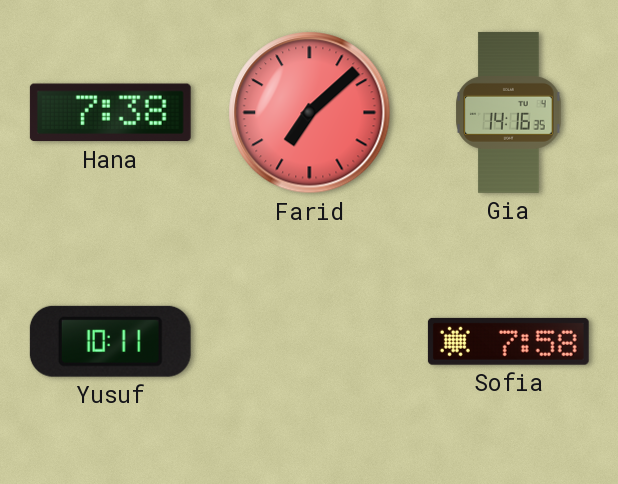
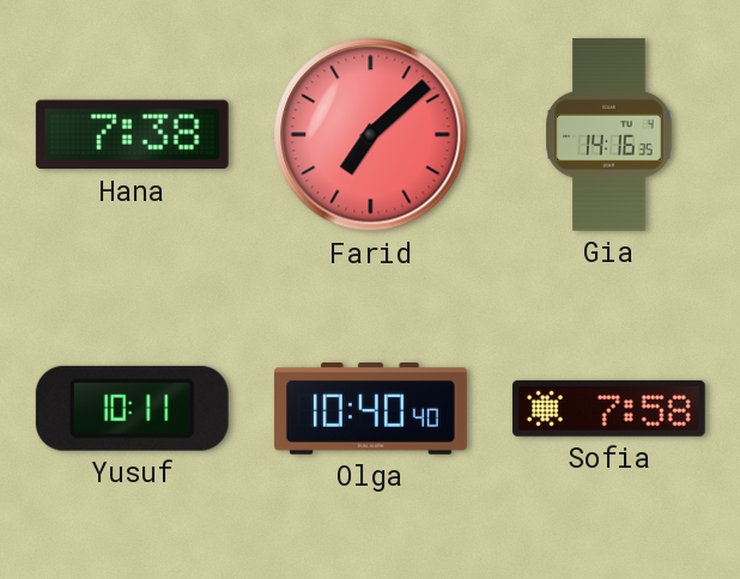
Olga: none -> 10:40 (370, 409)
